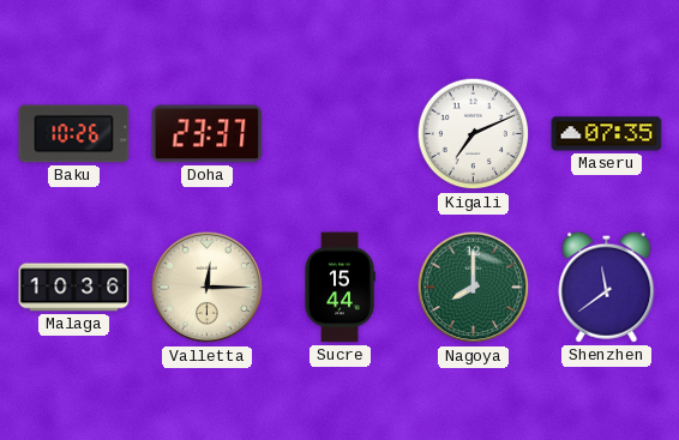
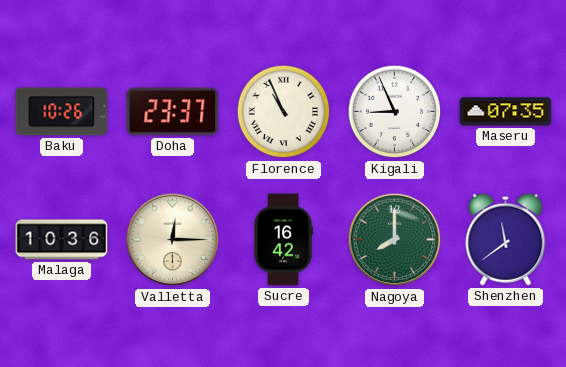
Florence: none -> 10:56 (284, 112)
Kigali: 7:11 -> 8:56 (395, 112)
Sucre: 15:44 -> 16:42 (283, 240)
